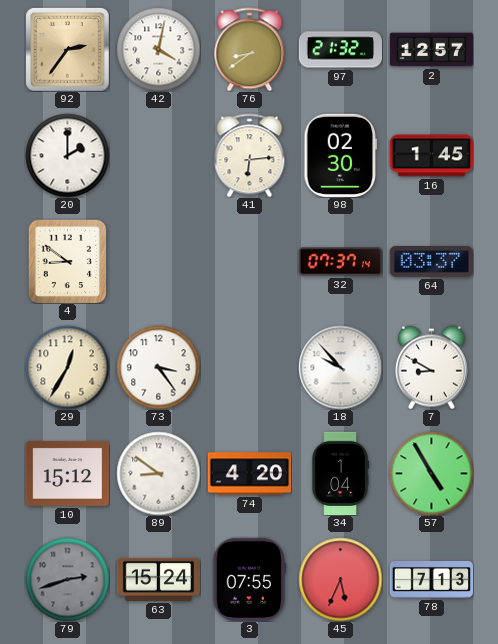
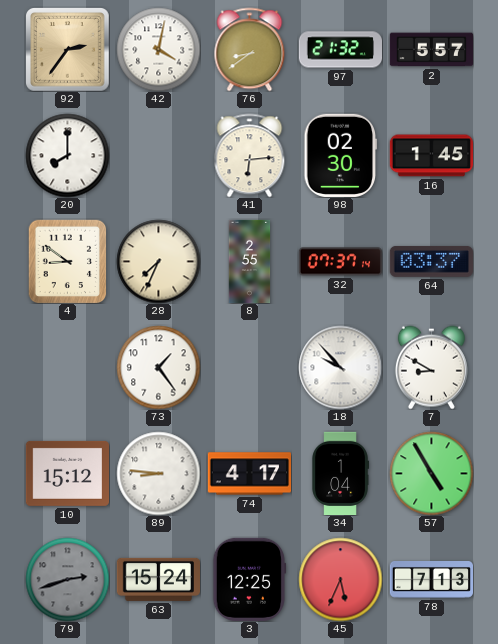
2: 12:57 -> 5:57 (431, 50)
20: 2:00 -> 8:00 (67, 155)
28: none -> 7:34 (158, 261)
8: none -> 2:55 (250, 261)
29: 12:35 -> none (67, 367)
73: 3:24 -> 1:24 (158, 367)
89: 8:51 -> 8:46 (158, 473)
74: 4:20 -> 4:17 (249, 474)
3: 07:55 -> 12:25 (250, 579)
